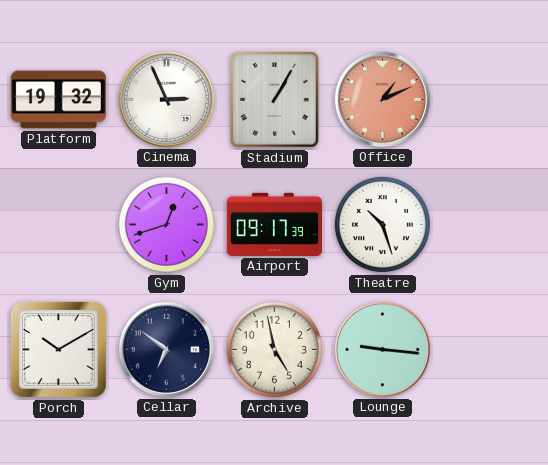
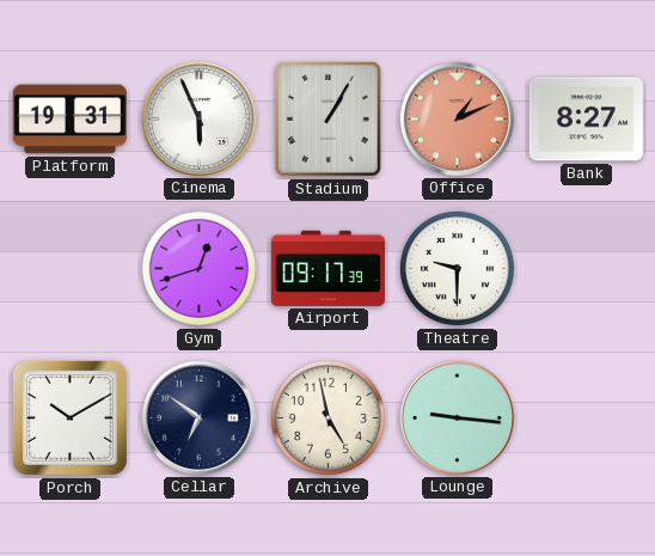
Platform: 19:32 -> 19:31 (69, 120)
Cinema: 2:56 -> 5:56 (198, 118)
Bank: none -> 8:27 (586, 120)
Theatre: 10:27 -> 9:30 (457, 268)
